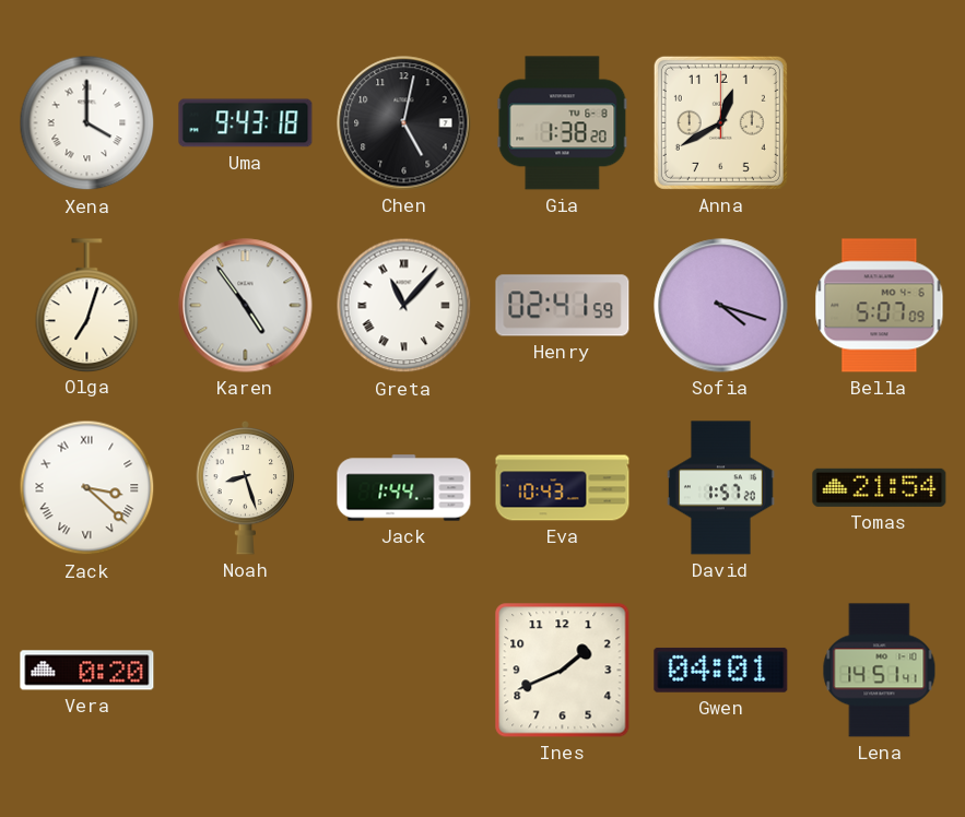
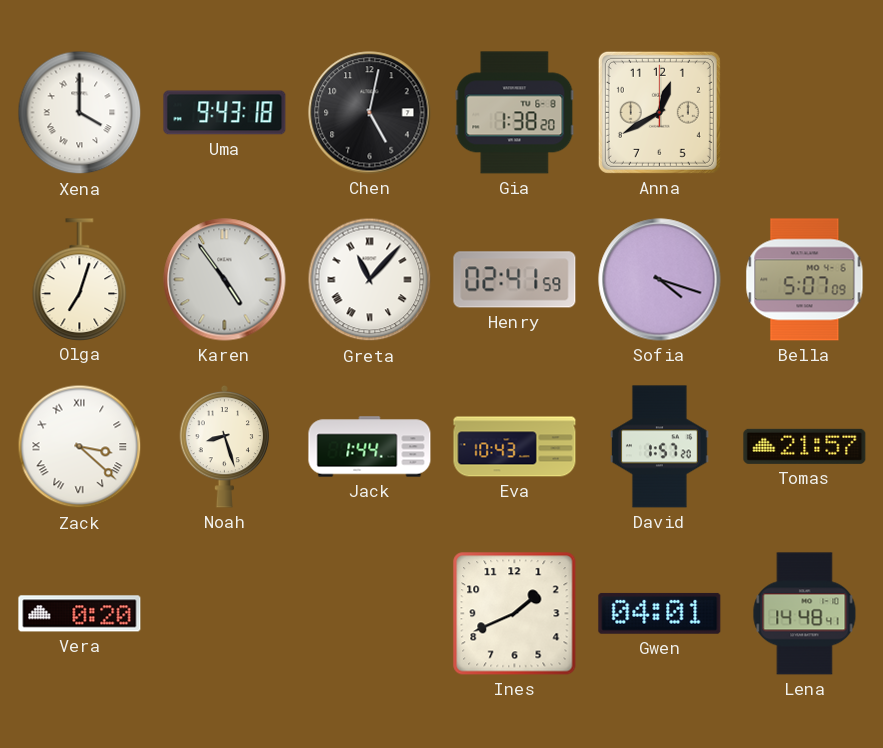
Tomas: 21:54 -> 21:57 (805, 446)
Lena: 14:51 -> 14:48 (805, 614)
